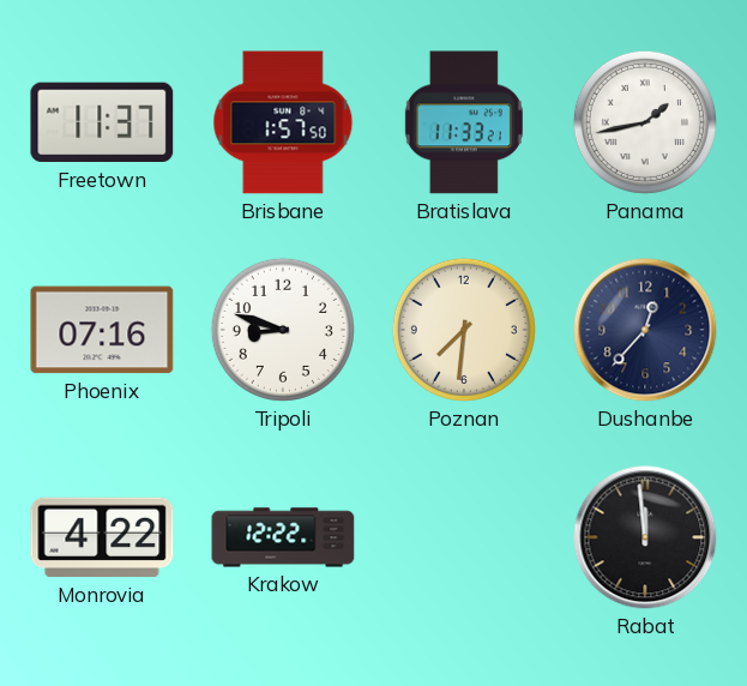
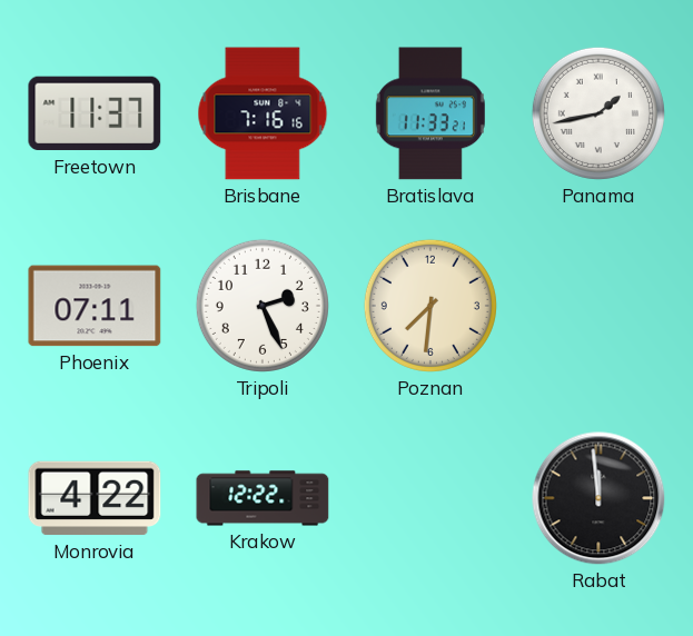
Brisbane: 1:57 -> 7:16 (263, 113)
Phoenix: 07:16 -> 07:11 (95, 306)
Tripoli: 8:48 -> 2:26 (263, 306)
Dushanbe: 12:37 -> none (645, 330)
